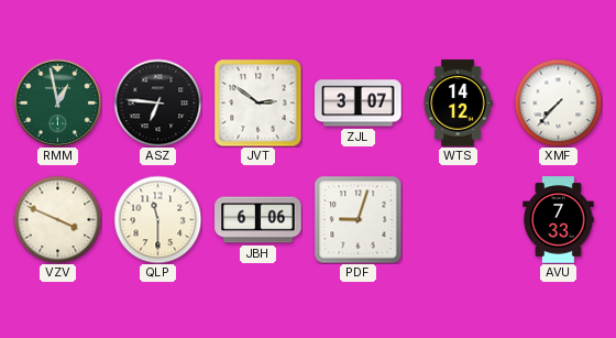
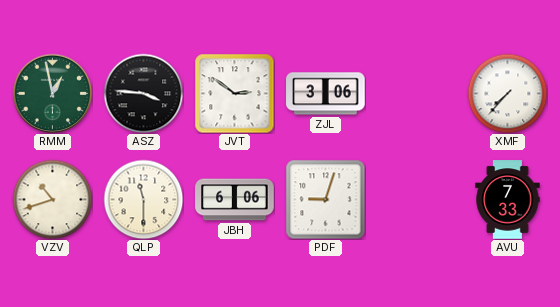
ASZ: 6:46 -> 3:46 (143, 93)
ZJL: 3:07 -> 3:06 (326, 94)
WTS: 14:12 -> none (458, 103)
VZV: 3:49 -> 10:42 (52, 199)
